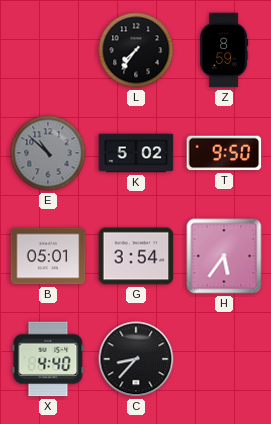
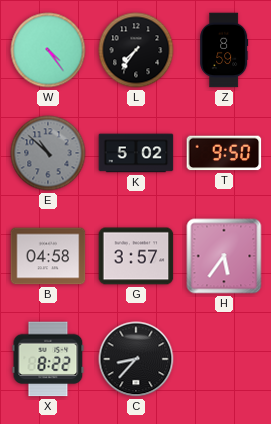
W: none -> 4:24 (48, 50)
B: 05:01 -> 04:58 (48, 256)
G: 3:54 -> 3:57 (136, 256)
X: 4:40 -> 8:22 (48, 359)
